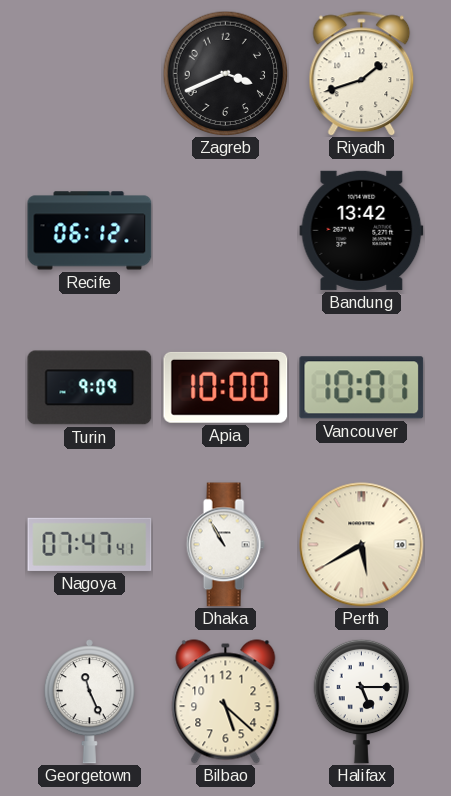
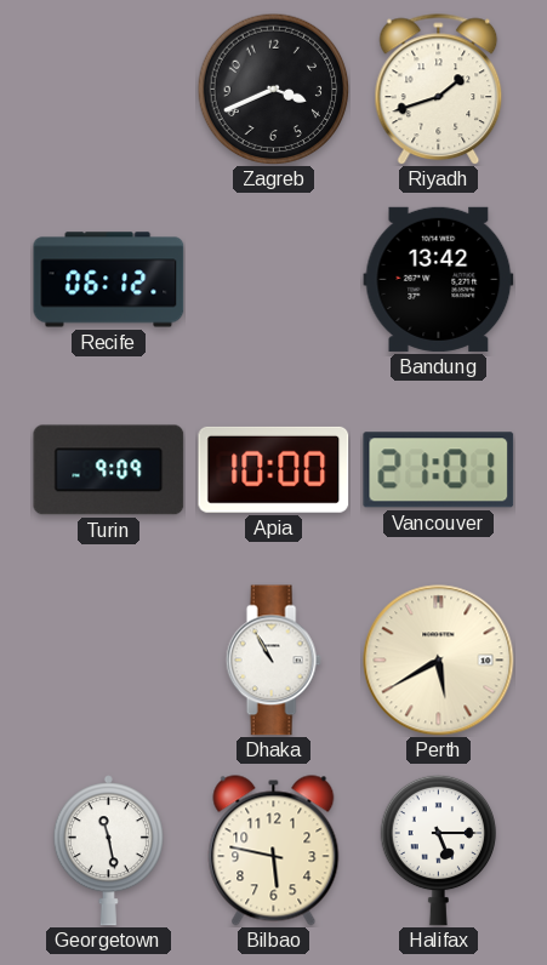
Vancouver: 10:01 -> 21:01 (439, 470)
Nagoya: 07:47 -> none (90, 544)
Georgetown: 11:26 -> 11:28 (108, 851)
Bilbao: 5:22 -> 5:47 (274, 851)
